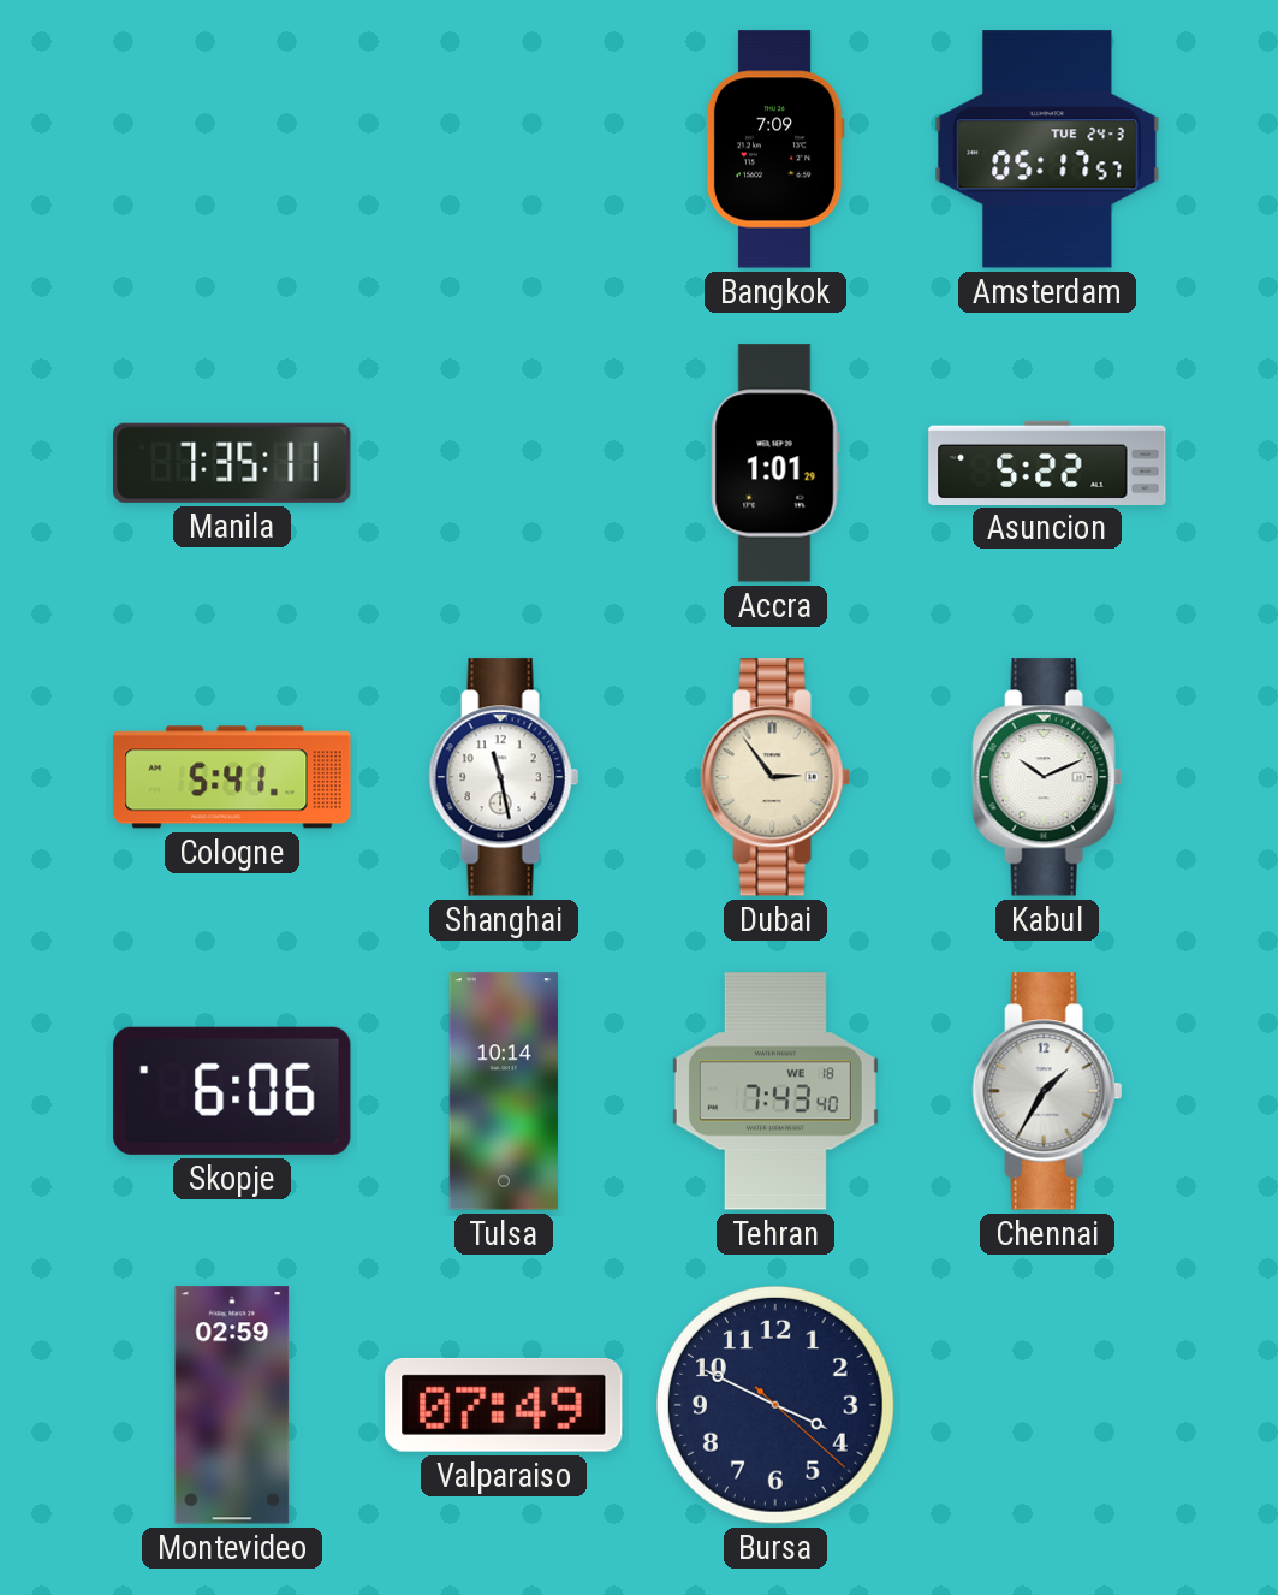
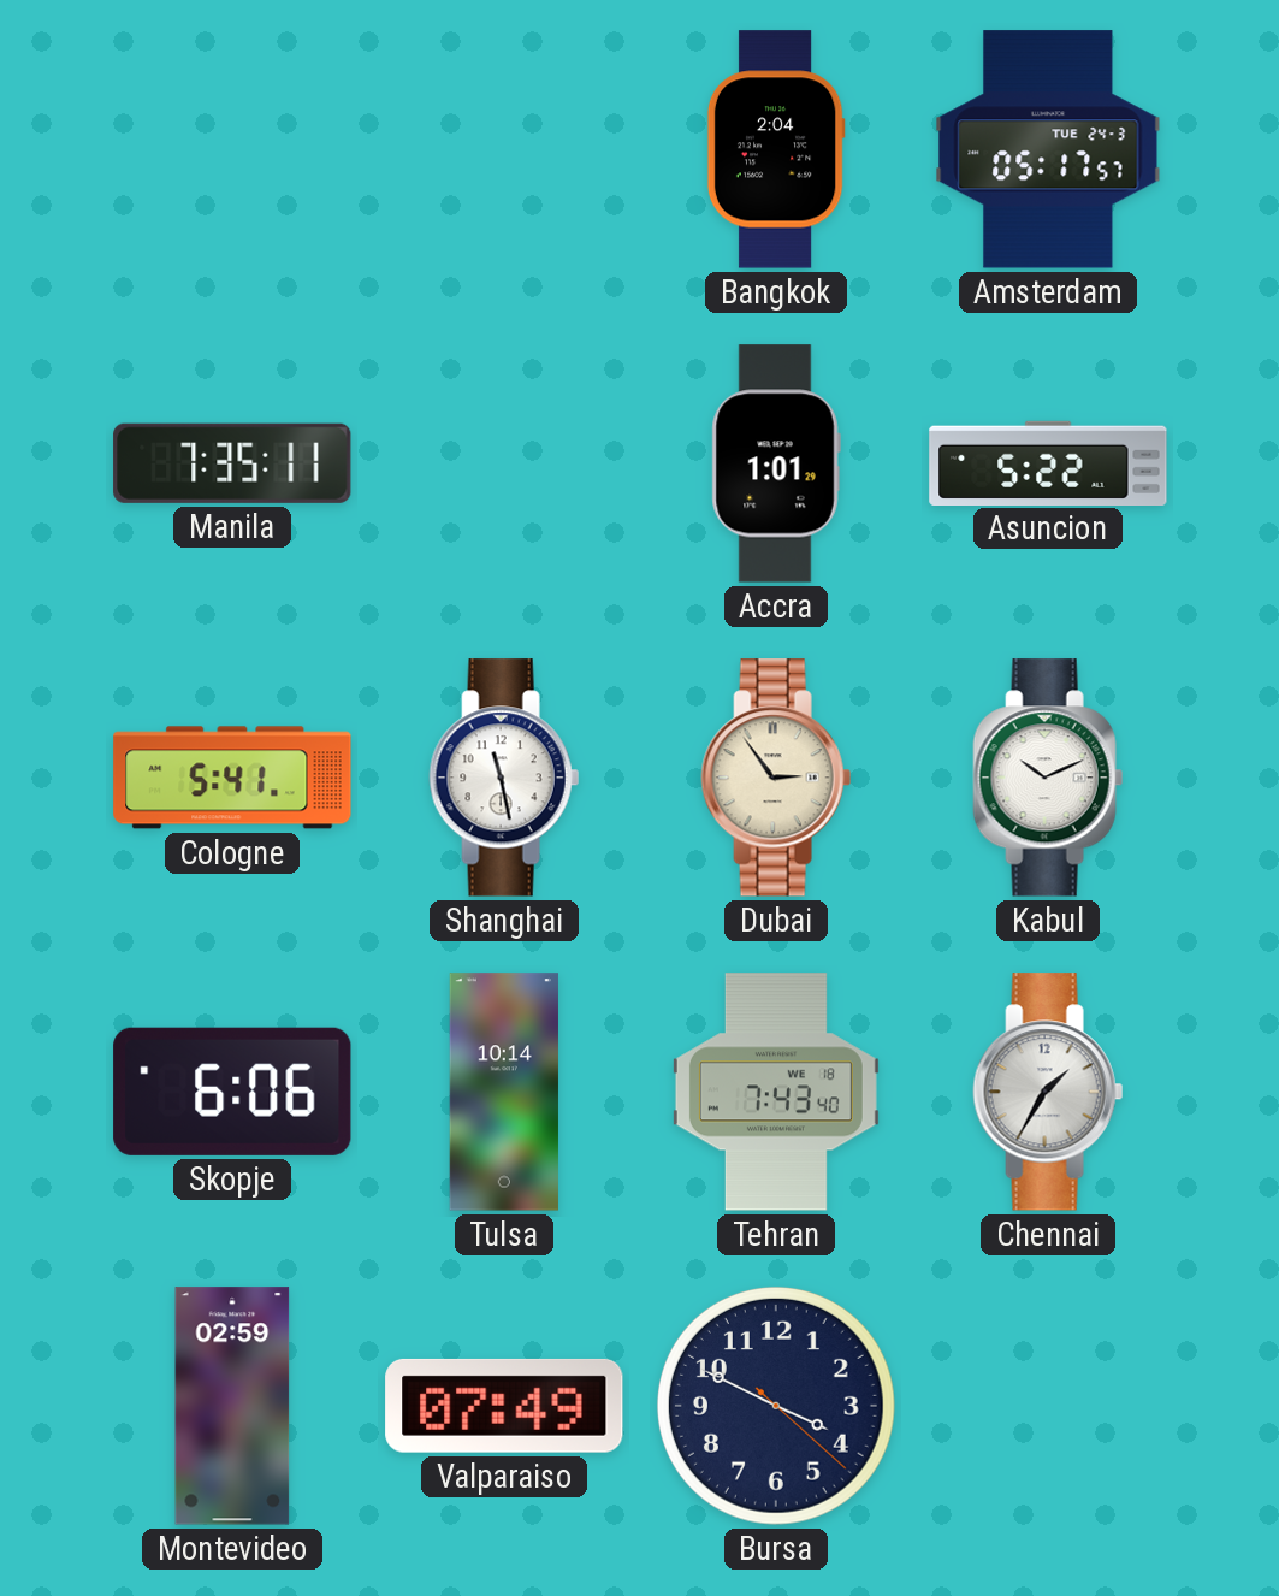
Bangkok: 7:09 -> 2:04 (776, 149)
